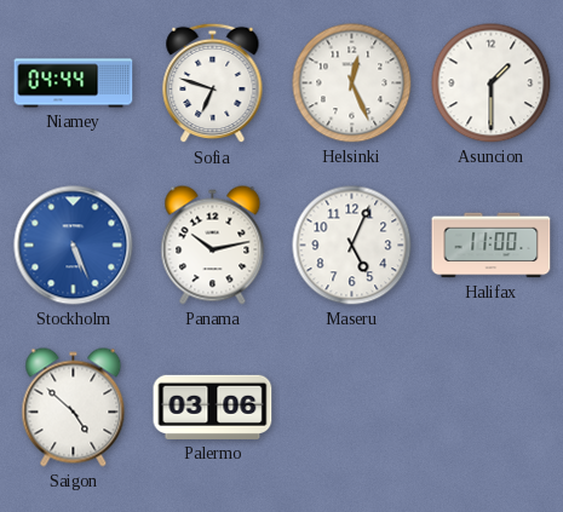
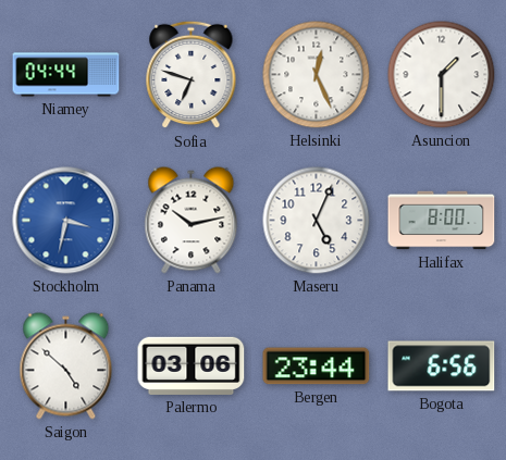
Stockholm: 5:26 -> 3:32 (66, 221)
Halifax: 11:00 -> 8:00 (442, 221)
Bergen: none -> 23:44 (317, 366)
Bogota: none -> 6:56 (442, 366)
